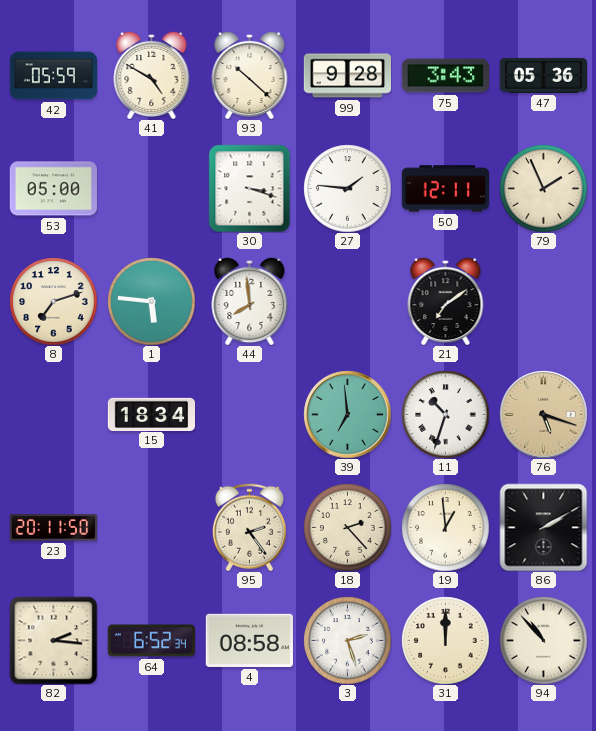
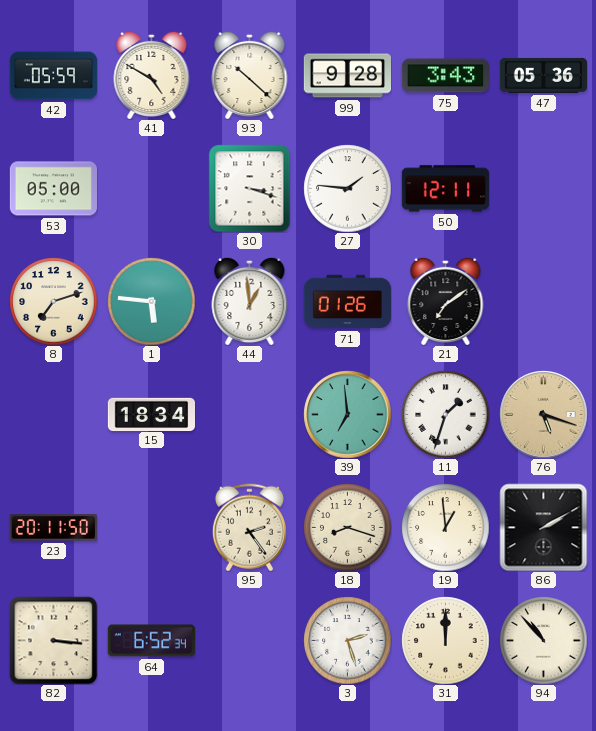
79: 1:56 -> none (543, 188)
44: 7:59 -> 12:59 (250, 301)
71: none -> 01:26 (347, 302)
11: 10:33 -> 1:33 (445, 414)
18: 2:23 -> 8:18 (347, 527)
82: 2:16 -> 3:16 (53, 640)
4: 08:58 -> none (249, 640)
